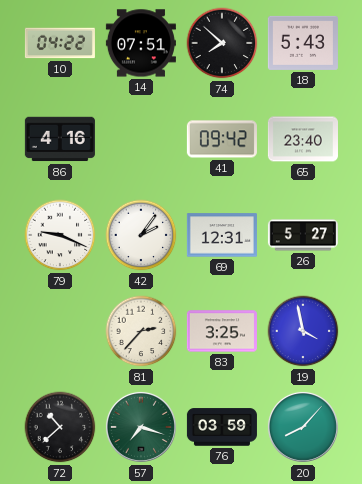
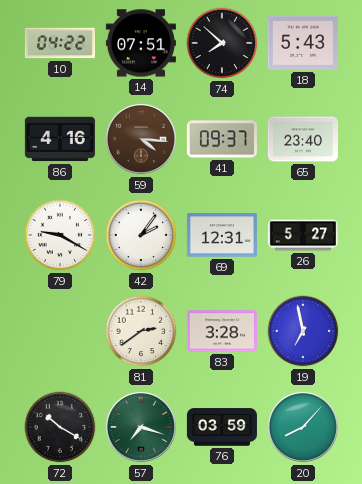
59: none -> 4:16 (141, 139)
41: 09:42 -> 09:37 (222, 139)
79: 9:19 -> 9:20 (60, 235)
81: 2:37 -> 2:39 (141, 331)
83: 3:25 -> 3:28 (222, 331)
19: 3:58 -> 6:58 (303, 331)
72: 10:38 -> 10:20 (60, 427)
